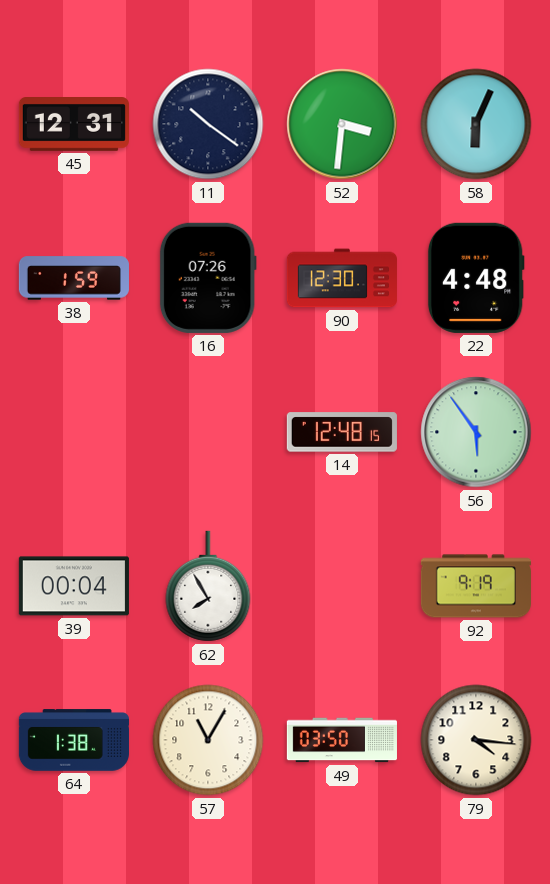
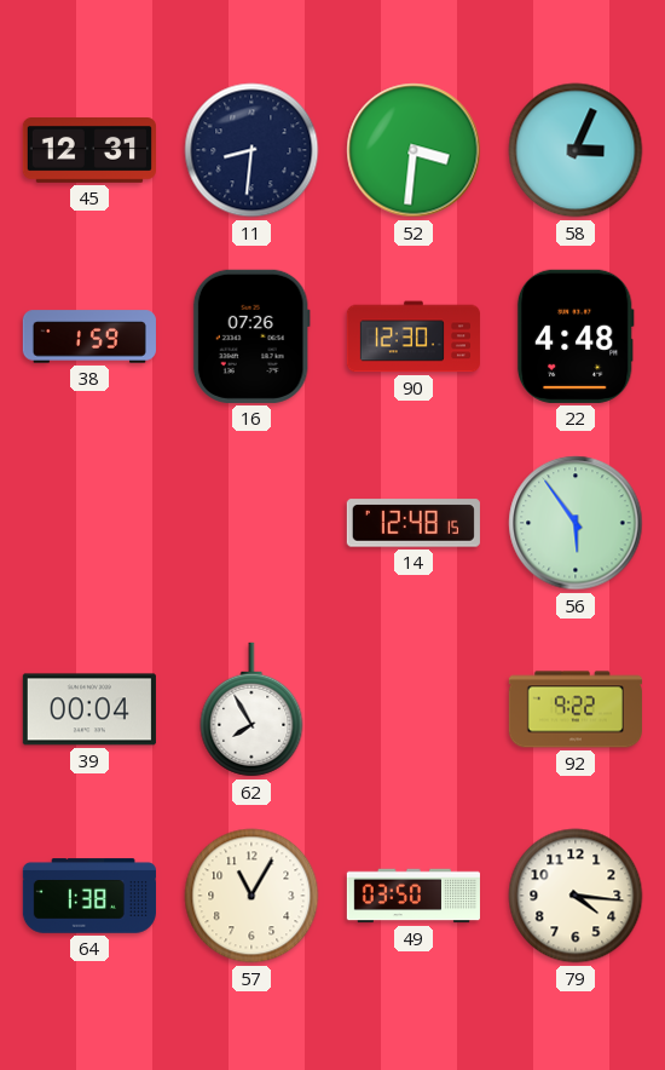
11: 10:21 -> 8:31 (251, 150)
58: 6:04 -> 3:04 (576, 150)
92: 9:19 -> 9:22 (576, 709)
